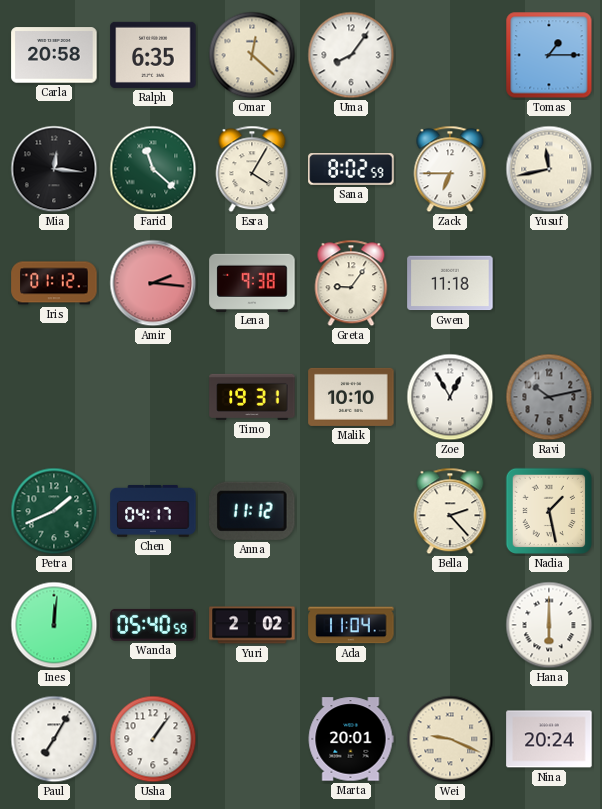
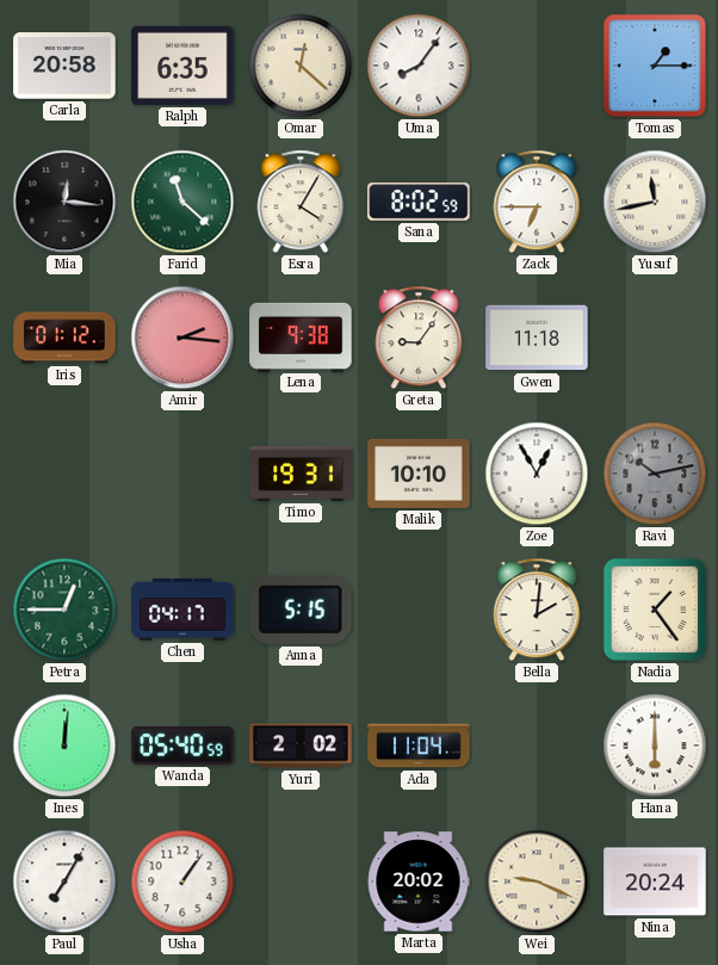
Petra: 1:41 -> 12:45 (64, 610)
Anna: 11:12 -> 5:15 (302, 610)
Bella: 2:23 -> 2:01 (537, 610)
Nadia: 1:28 -> 1:24 (655, 610)
Marta: 20:01 -> 20:02 (419, 882)
